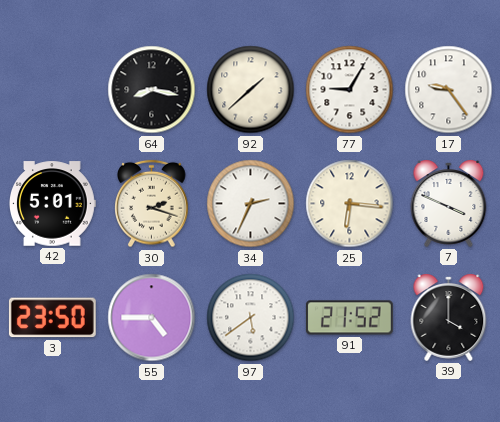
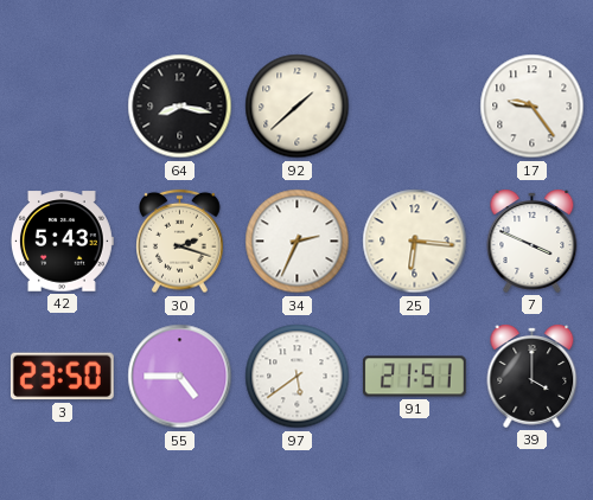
77: 9:05 -> none (350, 90)
42: 5:01 -> 5:43 (63, 242)
91: 21:52 -> 21:51 (414, 377)
